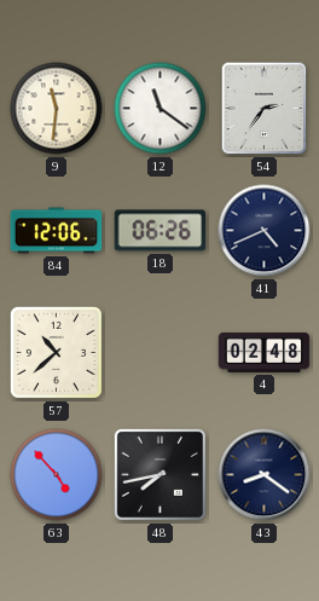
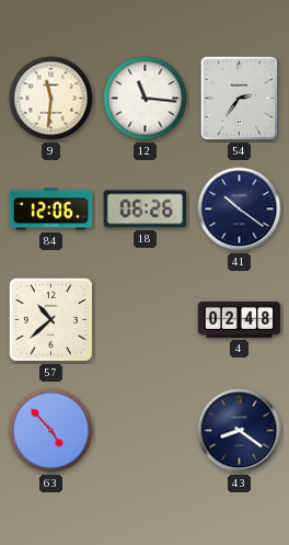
12: 11:21 -> 11:16 (146, 99)
41: 4:41 -> 10:21 (240, 209)
48: 7:43 -> none (159, 474)
